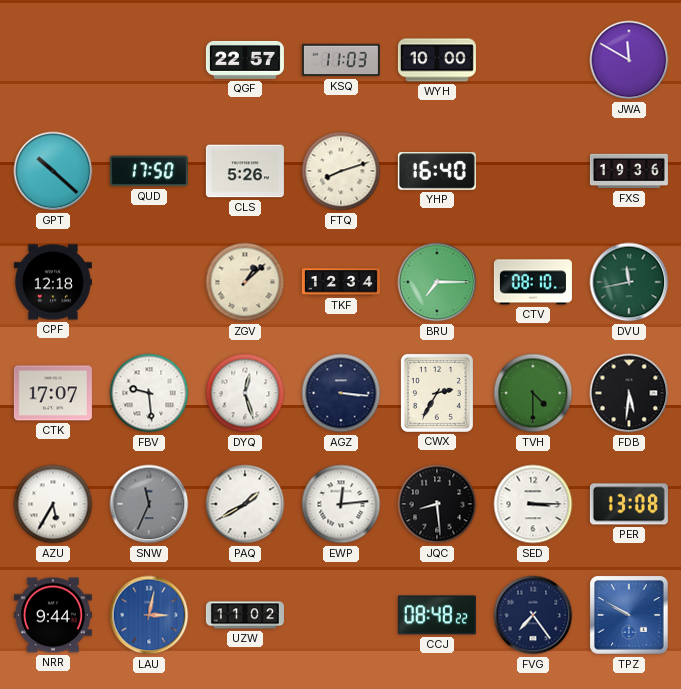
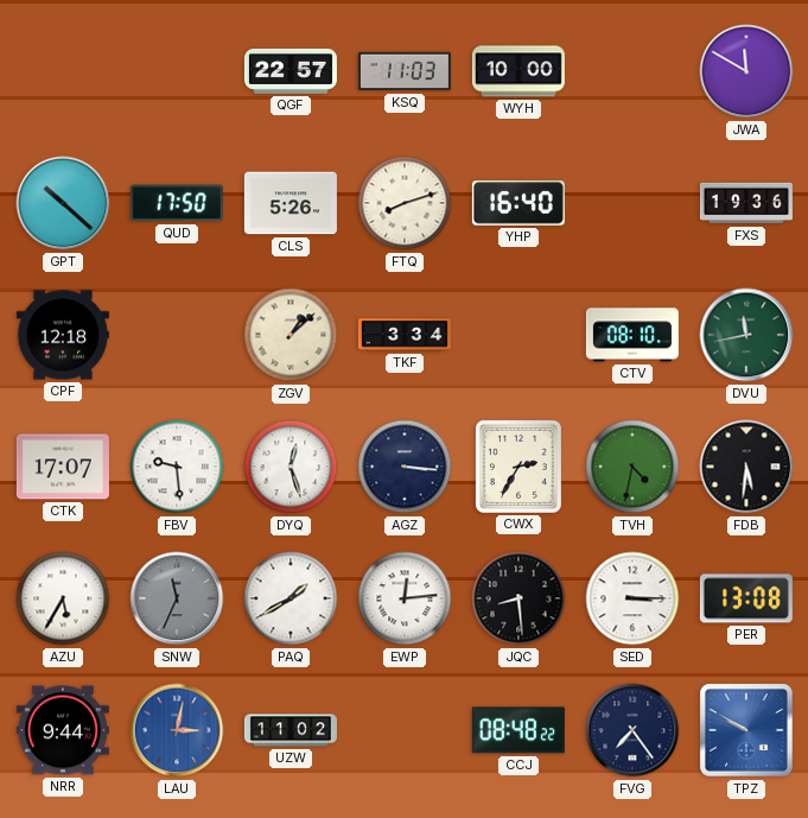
TKF: 12:34 -> 3:34 (405, 335)
BRU: 7:15 -> none (437, 282)
TVH: 4:30 -> 4:32 (632, 467)
